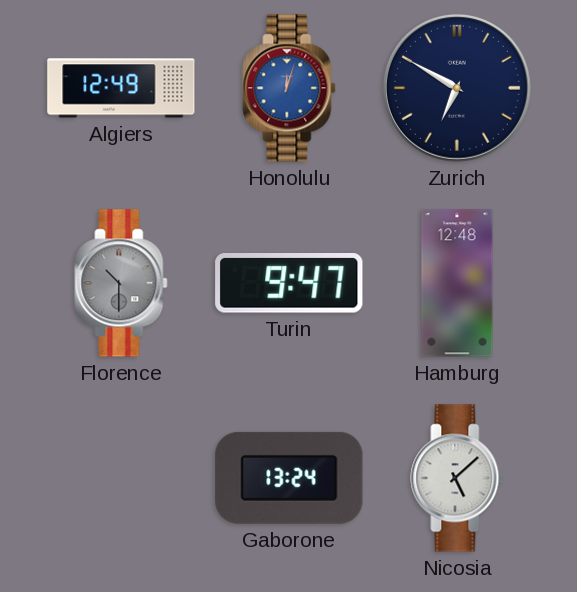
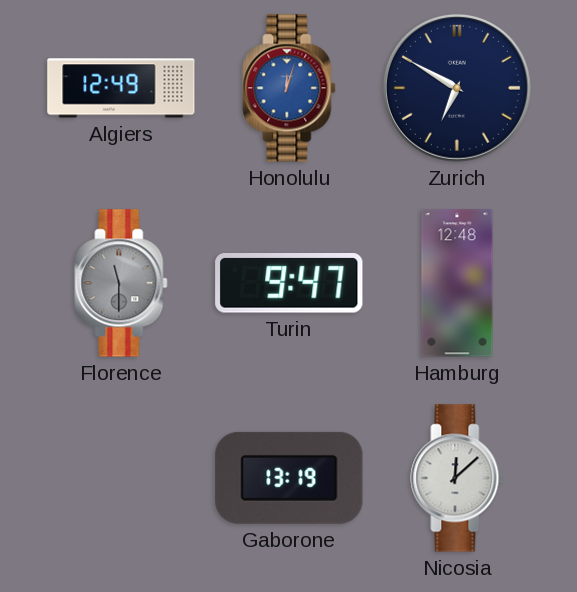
Florence: 10:30 -> 11:30 (121, 283)
Gaborone: 13:24 -> 13:19 (289, 478)
Nicosia: 5:08 -> 12:08 (457, 478)
